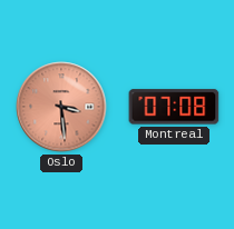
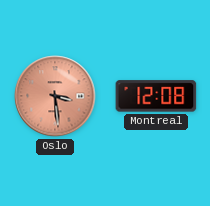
Montreal: 07:08 -> 12:08 (156, 96)
